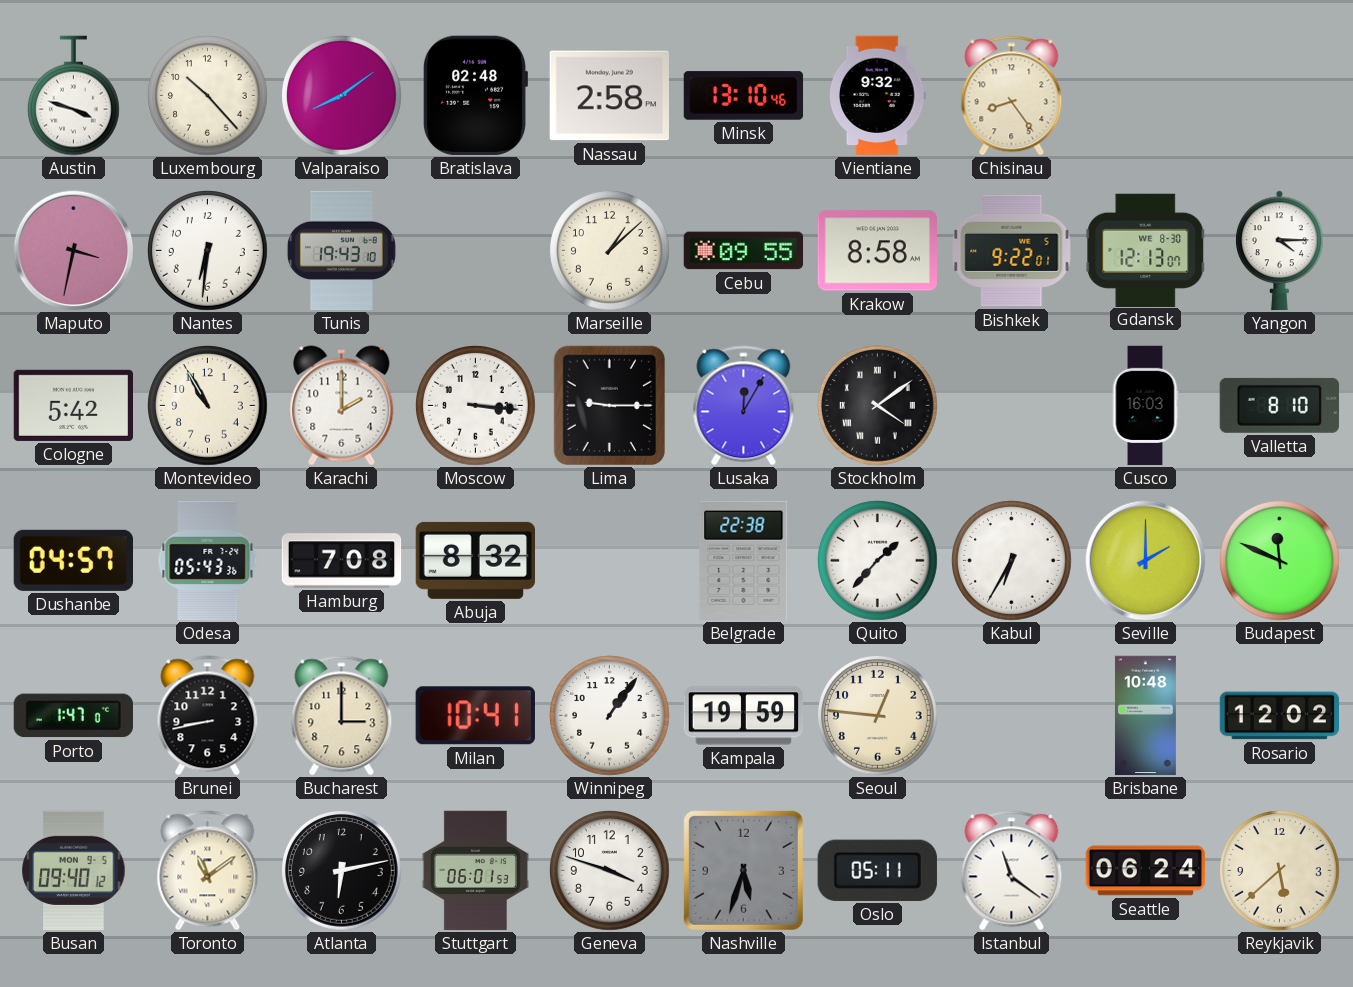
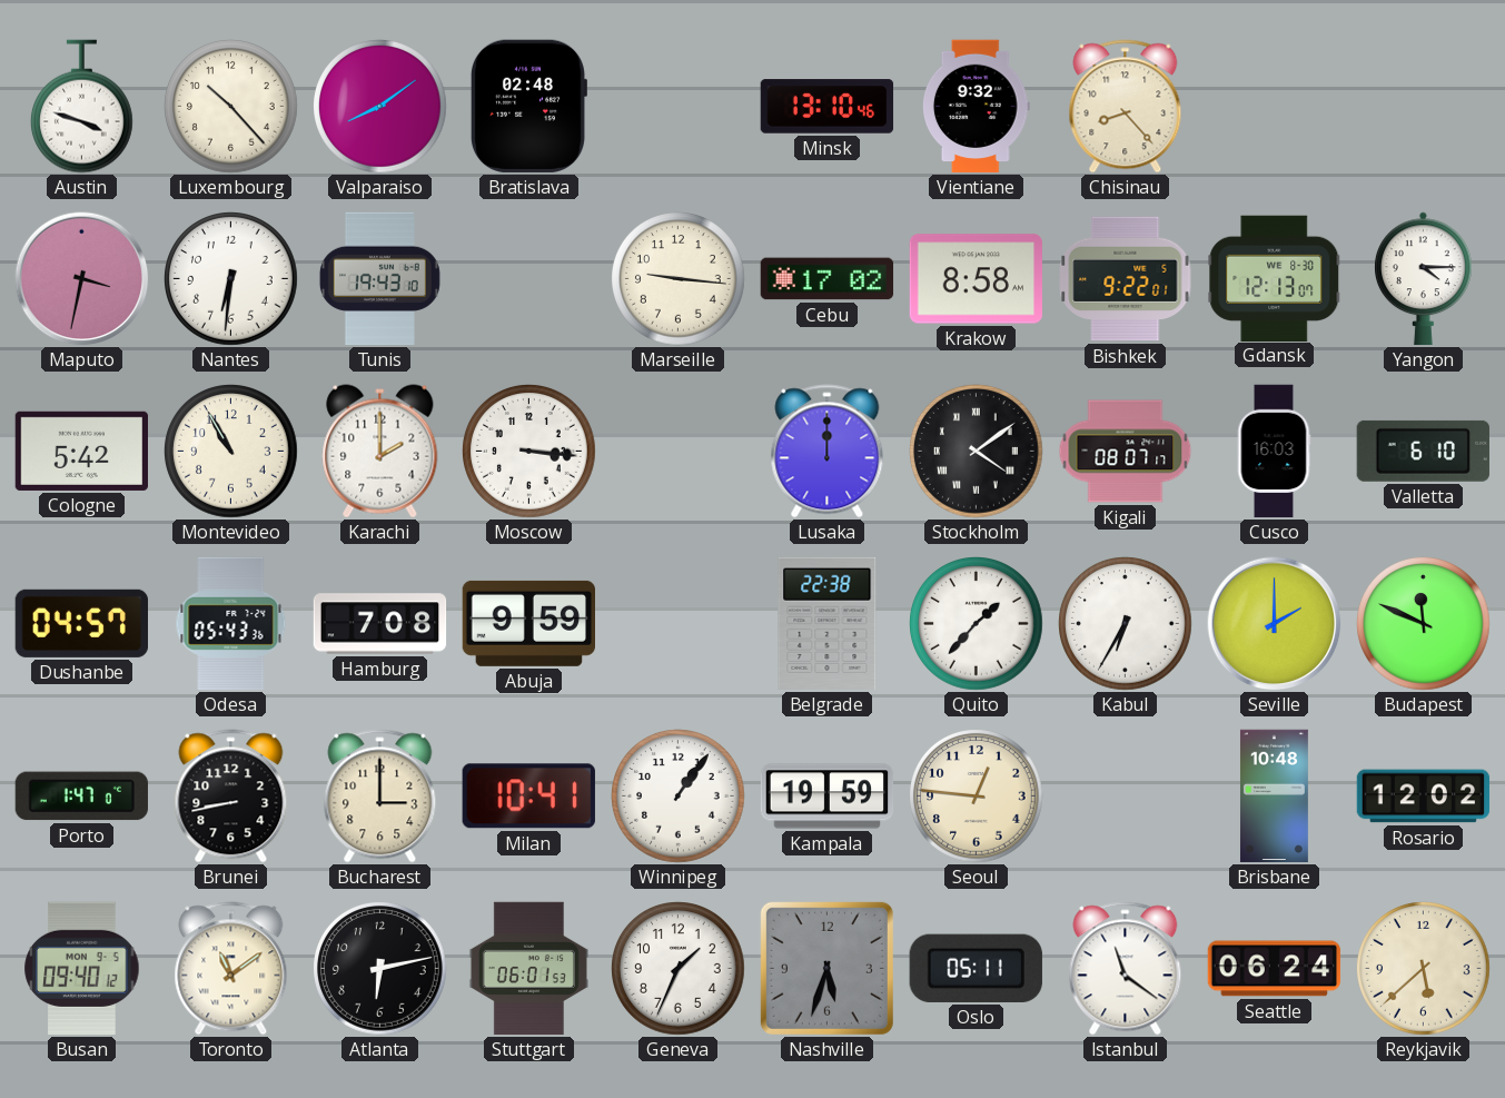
Nassau: 2:58 -> none (609, 96)
Chisinau: 8:24 -> 8:23 (1126, 107)
Marseille: 1:08 -> 9:16 (679, 279)
Cebu: 09:55 -> 17:02 (828, 279)
Lima: 9:15 -> none (610, 406)
Lusaka: 12:05 -> 12:00 (828, 452)
Kigali: none -> 08:07 (1126, 452)
Valletta: 8:10 -> 6:10 (1423, 451)
Abuja: 8:32 -> 9:59 (528, 623)
Geneva: 3:48 -> 1:34 (679, 969)
